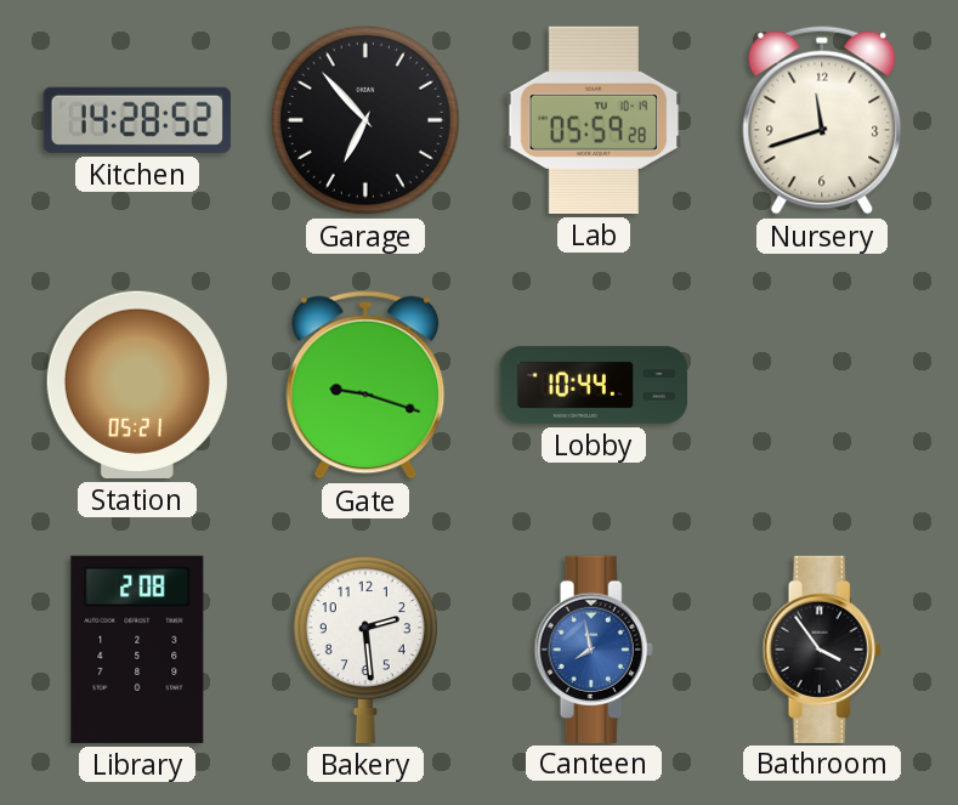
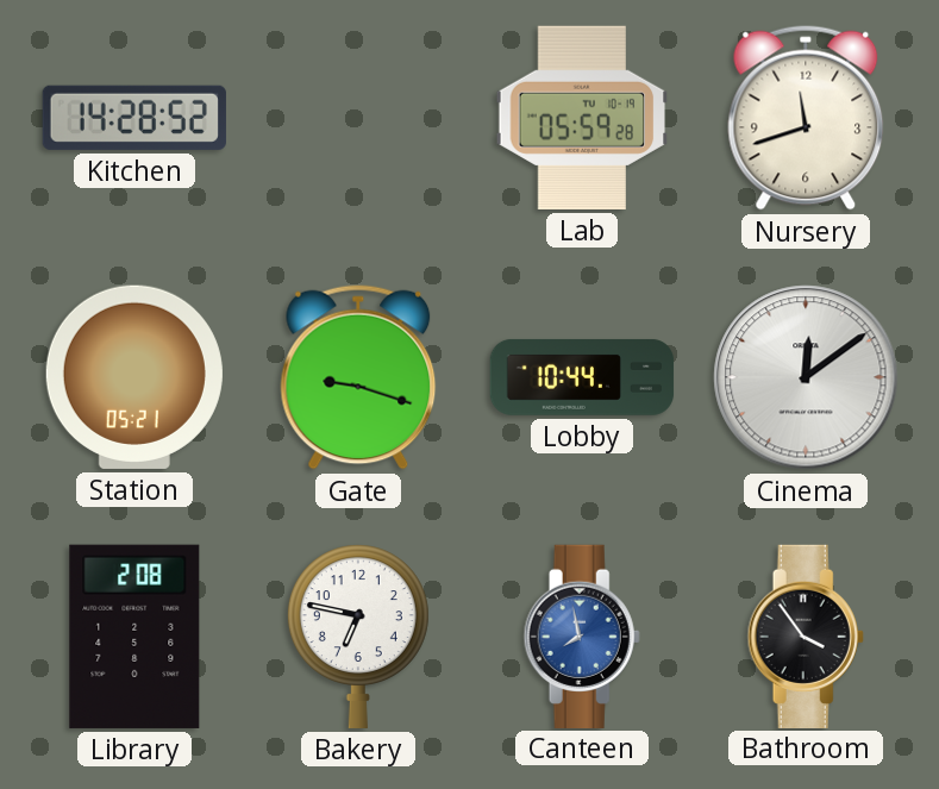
Garage: 6:53 -> none (365, 120)
Cinema: none -> 12:09 (806, 377)
Bakery: 2:29 -> 6:47 (358, 637)
